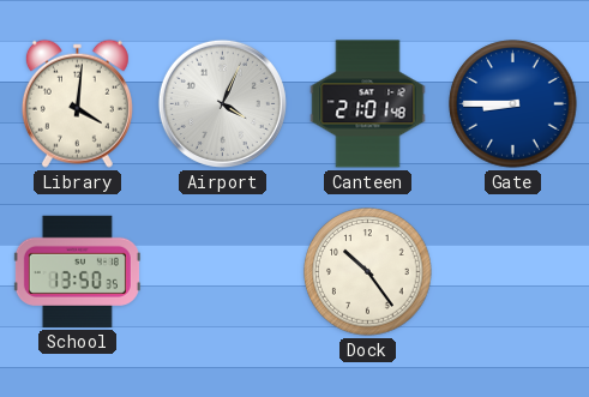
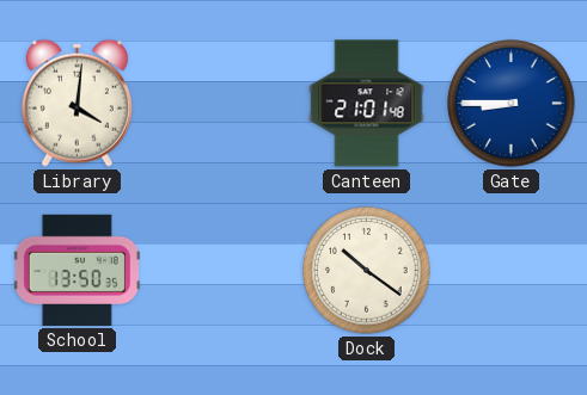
Airport: 4:04 -> none (222, 103)
Dock: 10:24 -> 10:21 (367, 271)
